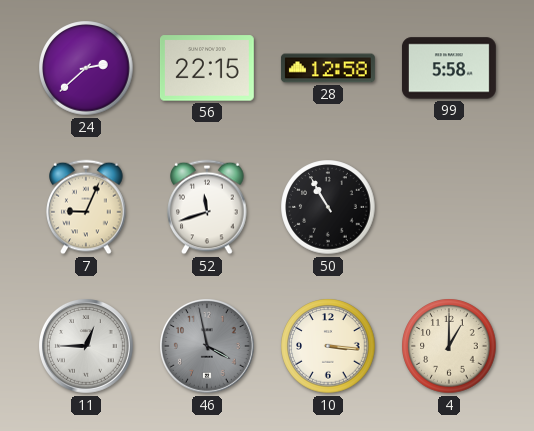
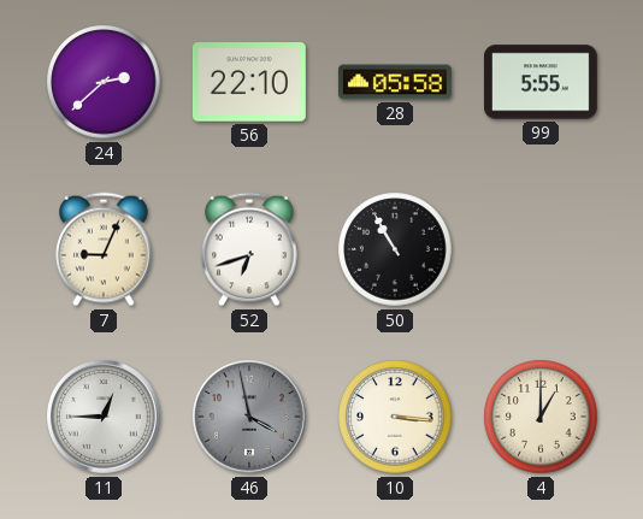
56: 22:15 -> 22:10 (249, 82)
28: 12:58 -> 05:58 (395, 82)
99: 5:58 -> 5:55 (541, 82)
52: 11:42 -> 6:42 (249, 249)
